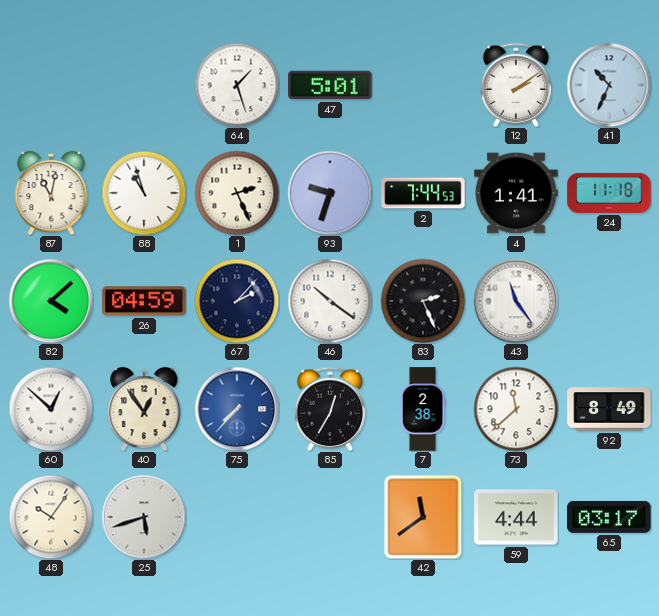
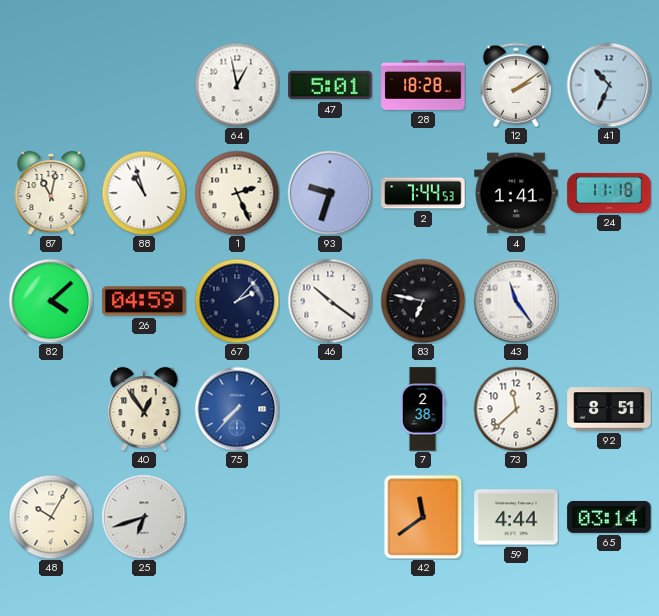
64: 1:27 -> 12:58 (237, 85)
28: none -> 18:28 (423, 85)
83: 2:26 -> 6:47 (423, 301)
60: 12:52 -> none (51, 409)
85: 12:35 -> none (330, 408)
92: 8:49 -> 8:51 (609, 409)
48: 10:06 -> 10:05 (51, 517)
25: 5:42 -> 6:42 (144, 517)
65: 03:17 -> 03:14 (609, 517)
